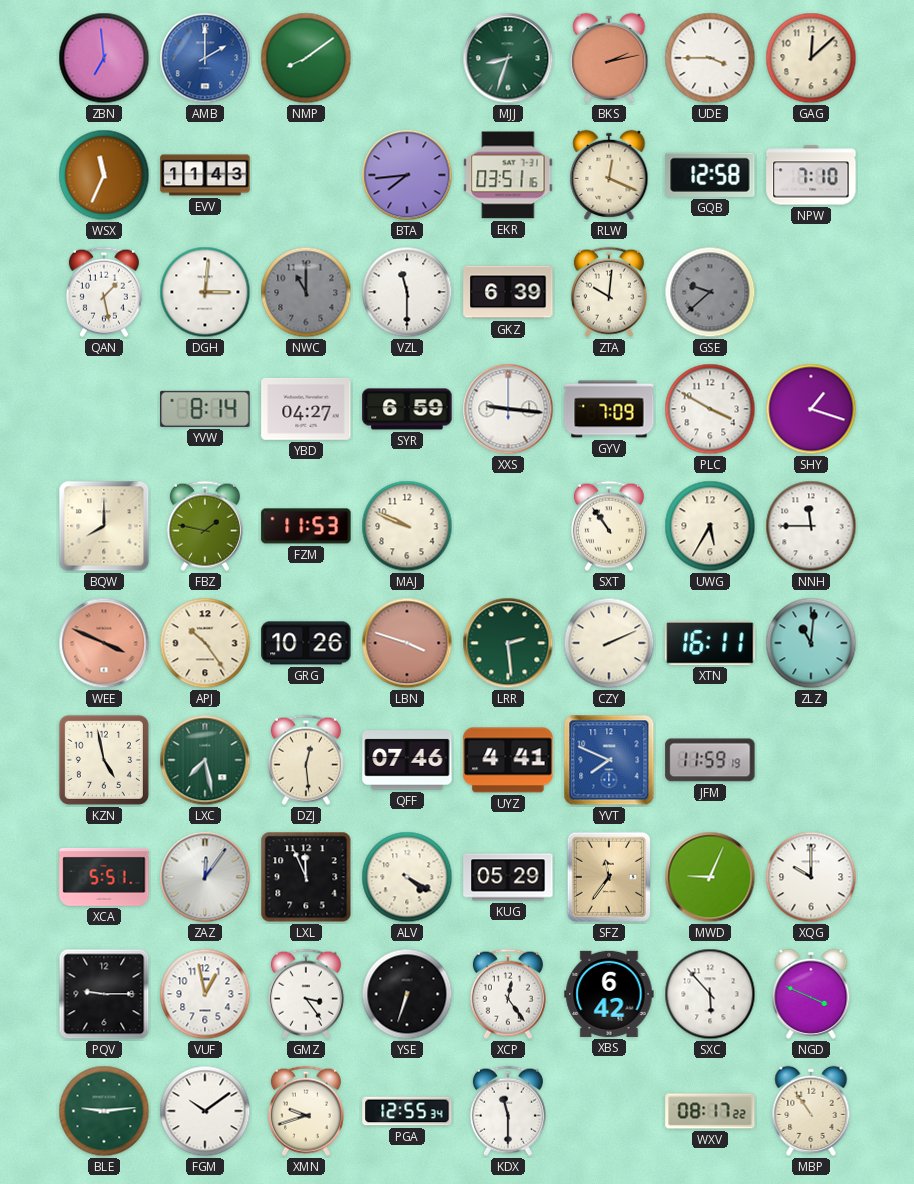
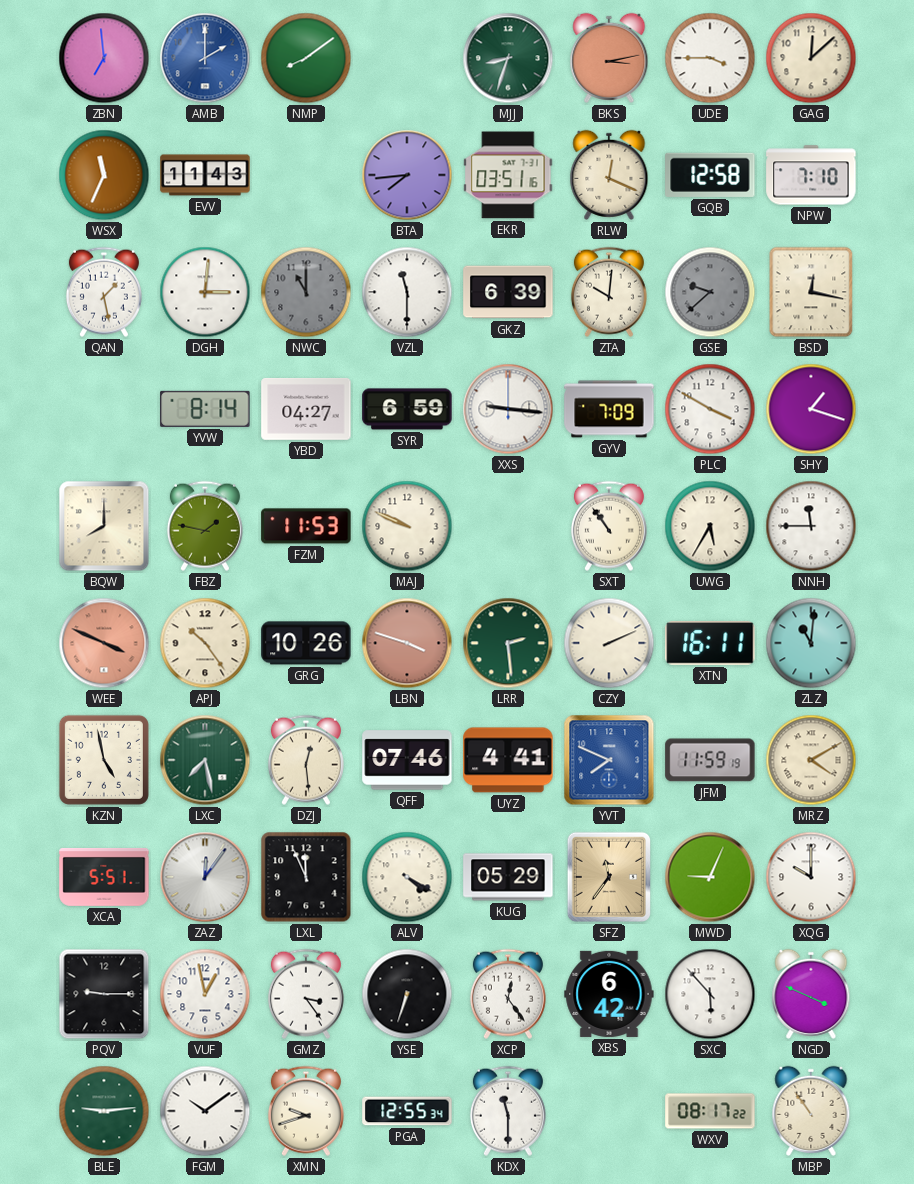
BKS: 2:13 -> 3:13 (609, 58)
BSD: none -> 12:17 (811, 292)
MRZ: none -> 4:10 (811, 760)
